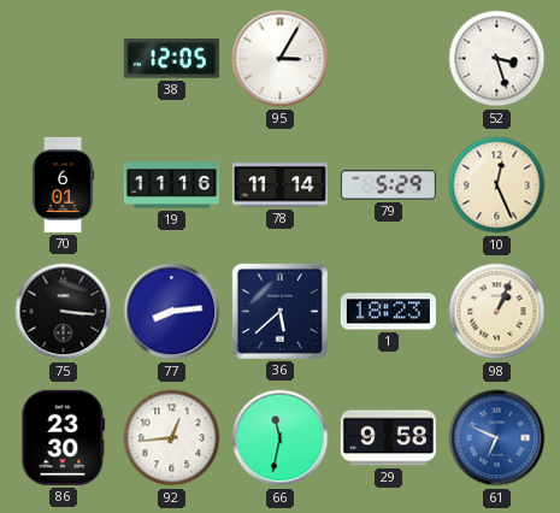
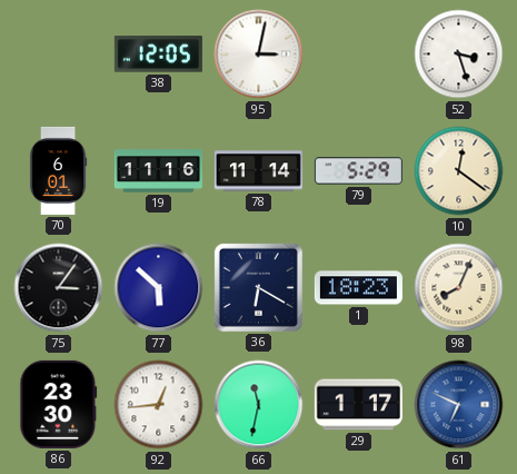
95: 3:05 -> 3:02 (259, 55)
10: 12:26 -> 12:21 (459, 171)
75: 3:16 -> 3:06 (59, 288)
77: 8:14 -> 5:52 (159, 288)
36: 5:38 -> 6:20 (258, 287)
98: 1:04 -> 8:04 (459, 288)
29: 9:58 -> 1:17 (358, 405)
